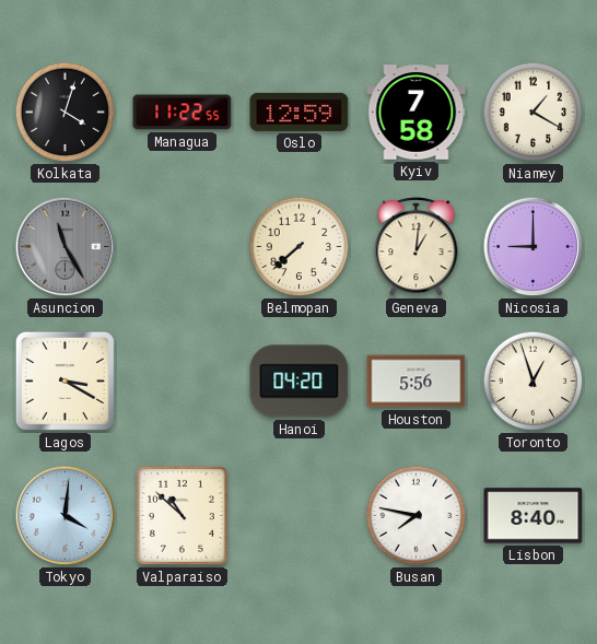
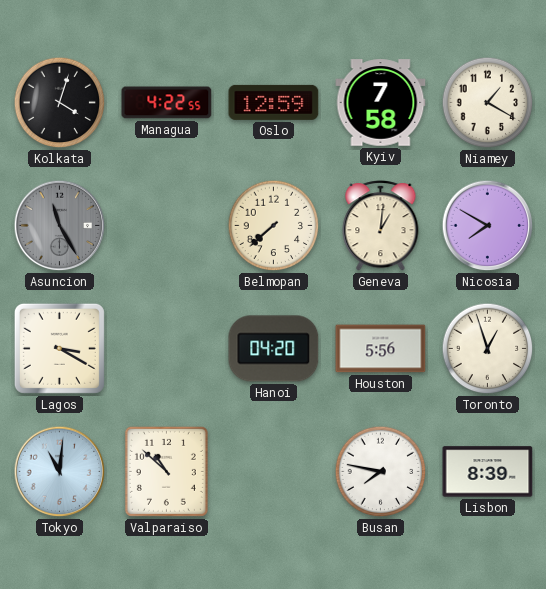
Managua: 11:22 -> 4:22 (167, 103)
Nicosia: 9:00 -> 7:50 (488, 226)
Tokyo: 4:01 -> 11:01 (60, 472)
Lisbon: 8:40 -> 8:39 (488, 472)
